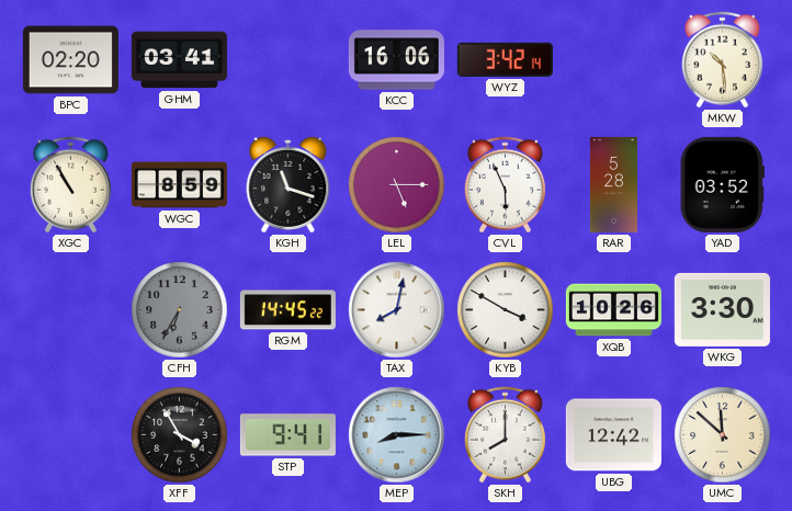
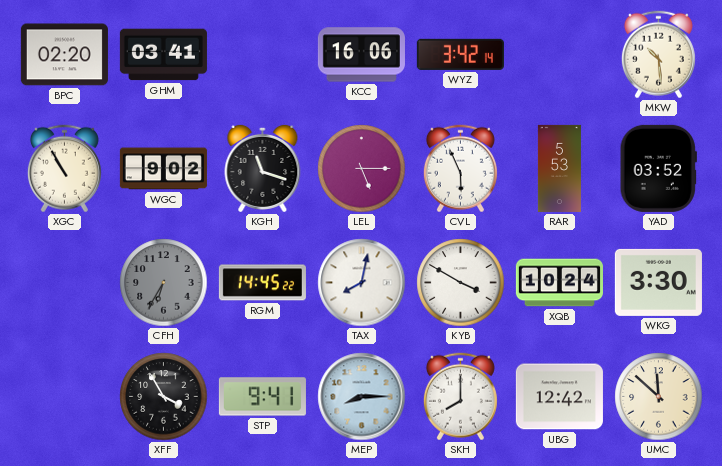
WGC: 8:59 -> 9:02 (163, 169)
RAR: 5:28 -> 5:53 (559, 168)
XQB: 10:26 -> 10:24 (559, 283)
